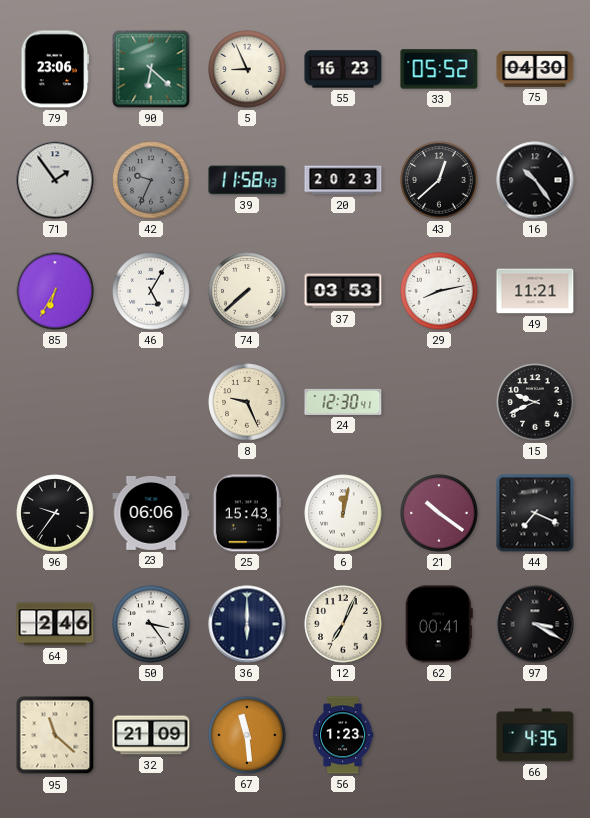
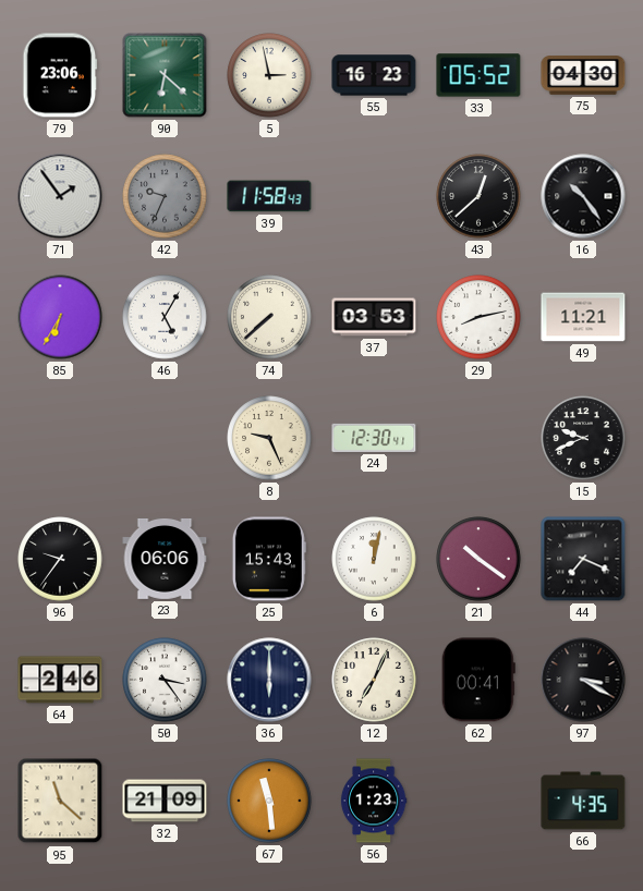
5: 8:56 -> 2:58 (269, 75)
20: 20:23 -> none (343, 180)
